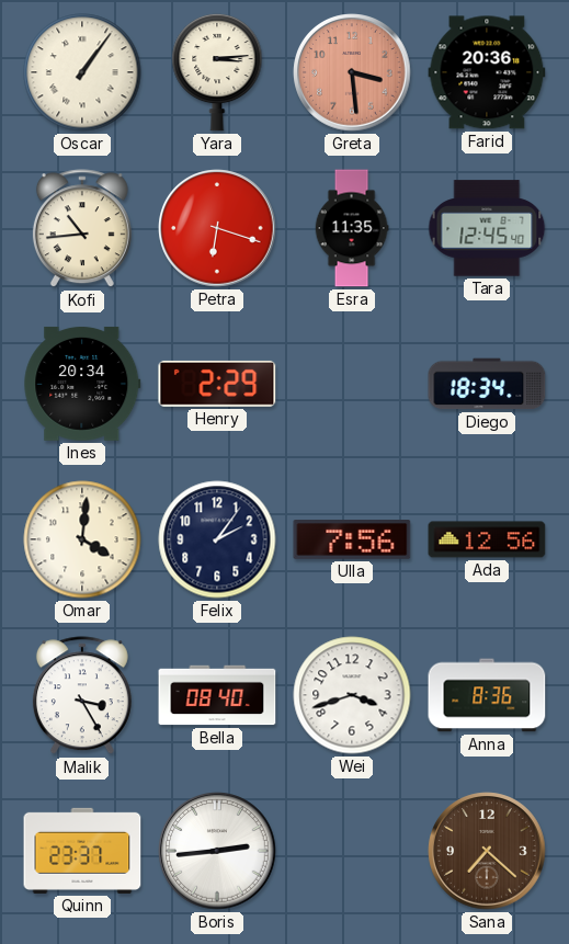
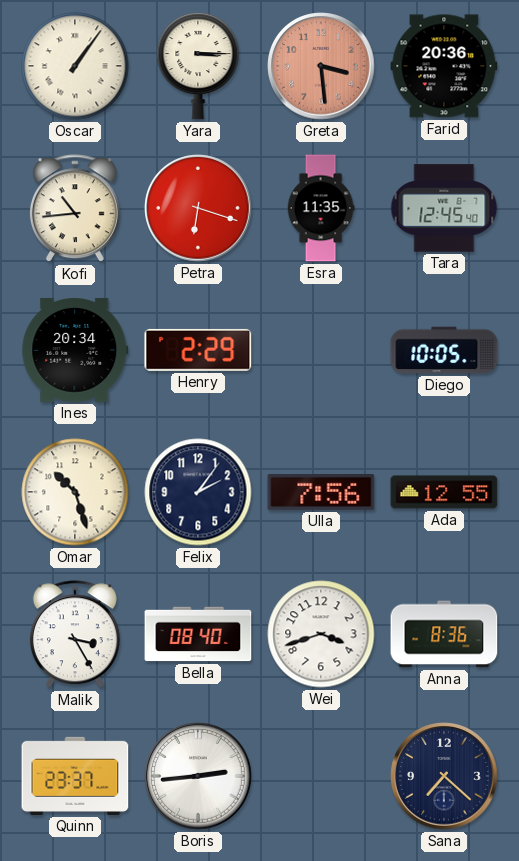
Yara: 3:14 -> 3:15 (198, 66)
Diego: 18:34 -> 10:05 (444, 350)
Omar: 4:01 -> 10:27 (75, 492)
Ada: 12:56 -> 12:55 (444, 492)
Sana dial: brown -> navy (444, 776)
